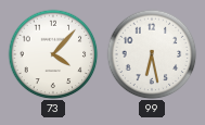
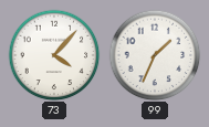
99: 6:28 -> 1:34 (155, 55)
